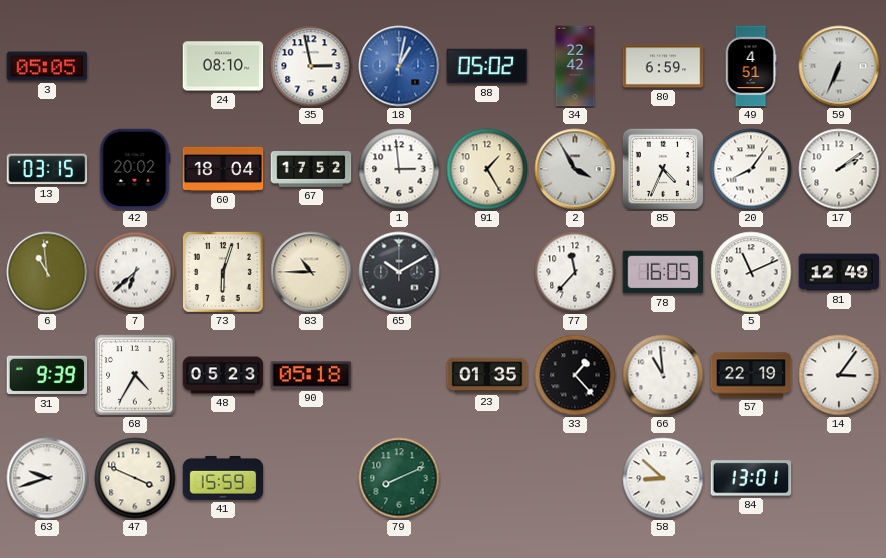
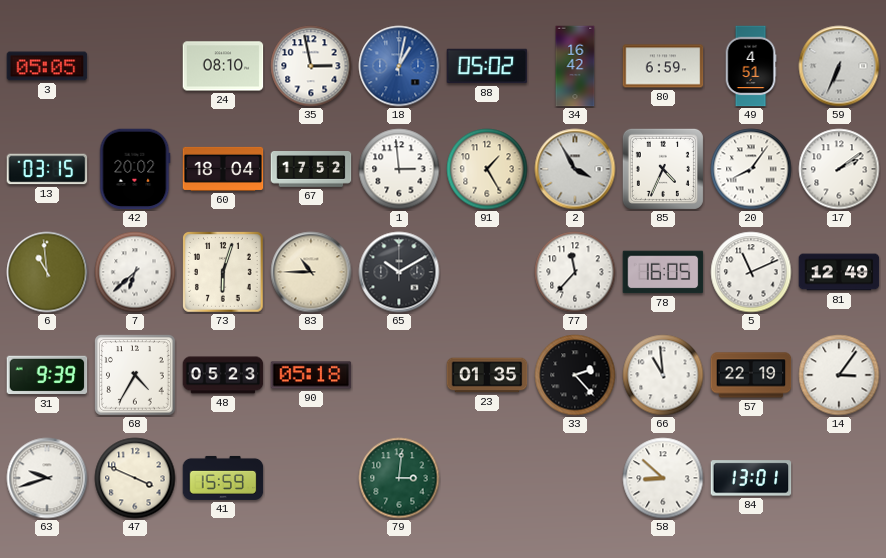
34: 22:42 -> 16:42 (575, 66)
33: 1:23 -> 2:23 (575, 375)
79: 8:11 -> 3:01 (399, 478)
